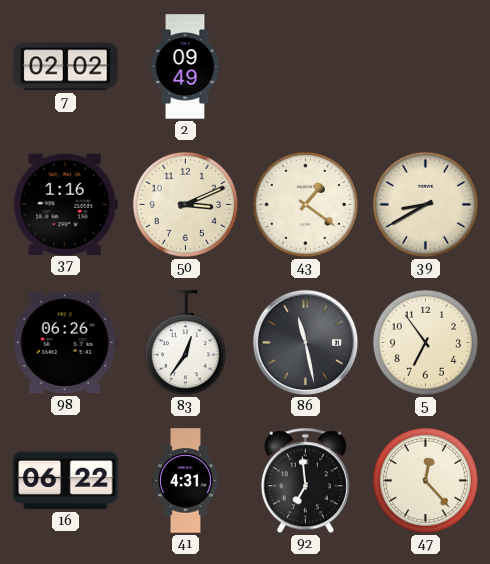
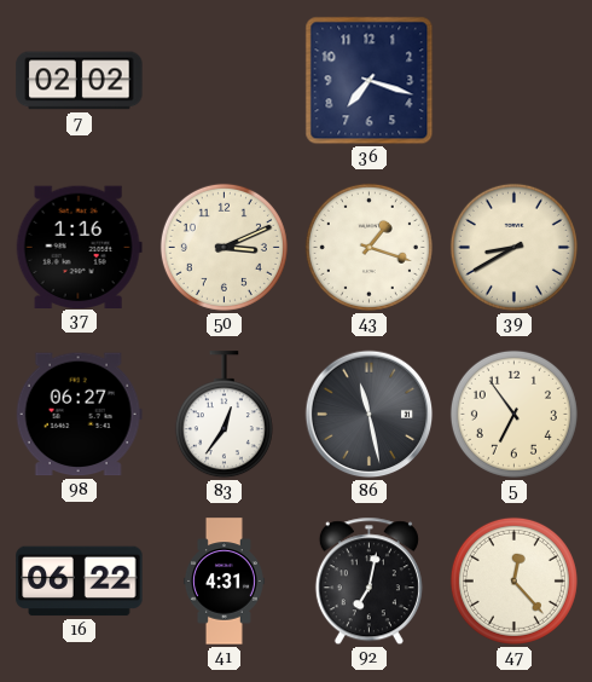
2: 09:49 -> none (185, 67)
36: none -> 7:18 (370, 81)
43: 1:21 -> 1:18 (368, 247)
98: 06:26 -> 06:27 (79, 415)
92: 6:59 -> 7:02 (368, 582)
